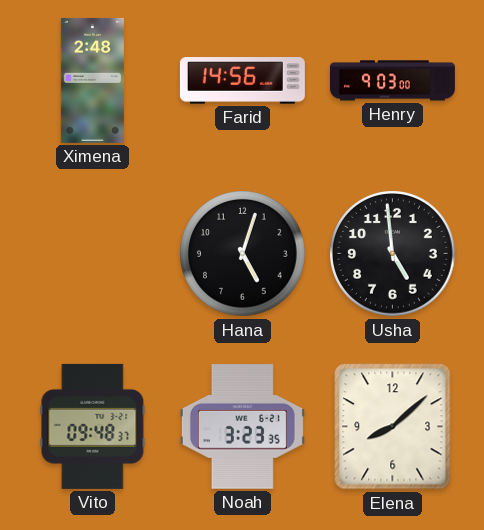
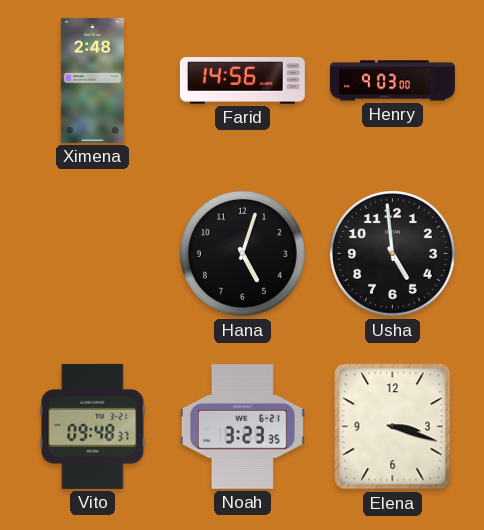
Elena: 8:08 -> 3:18 (393, 427)
